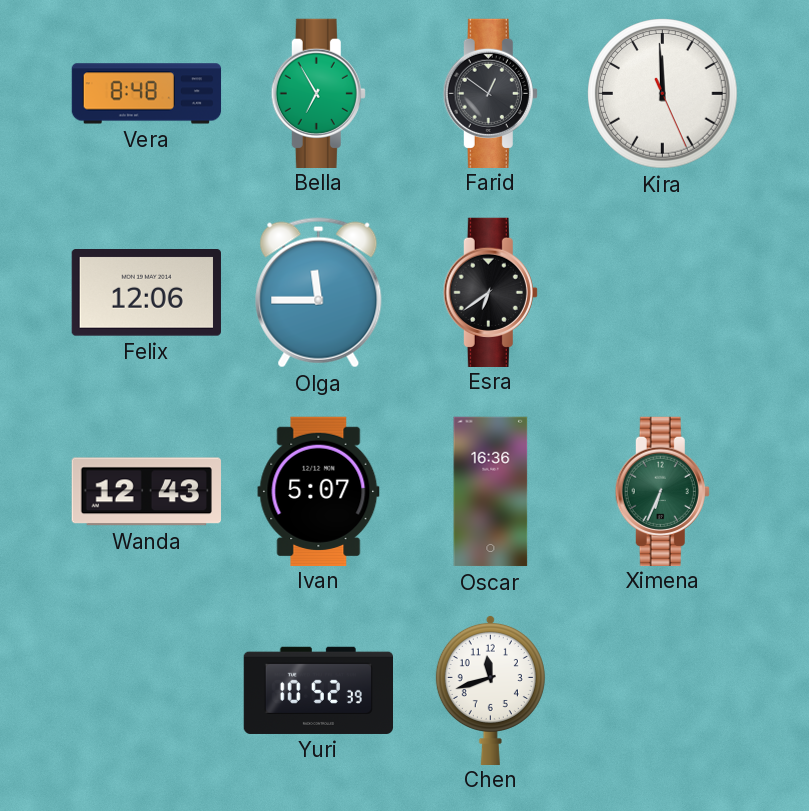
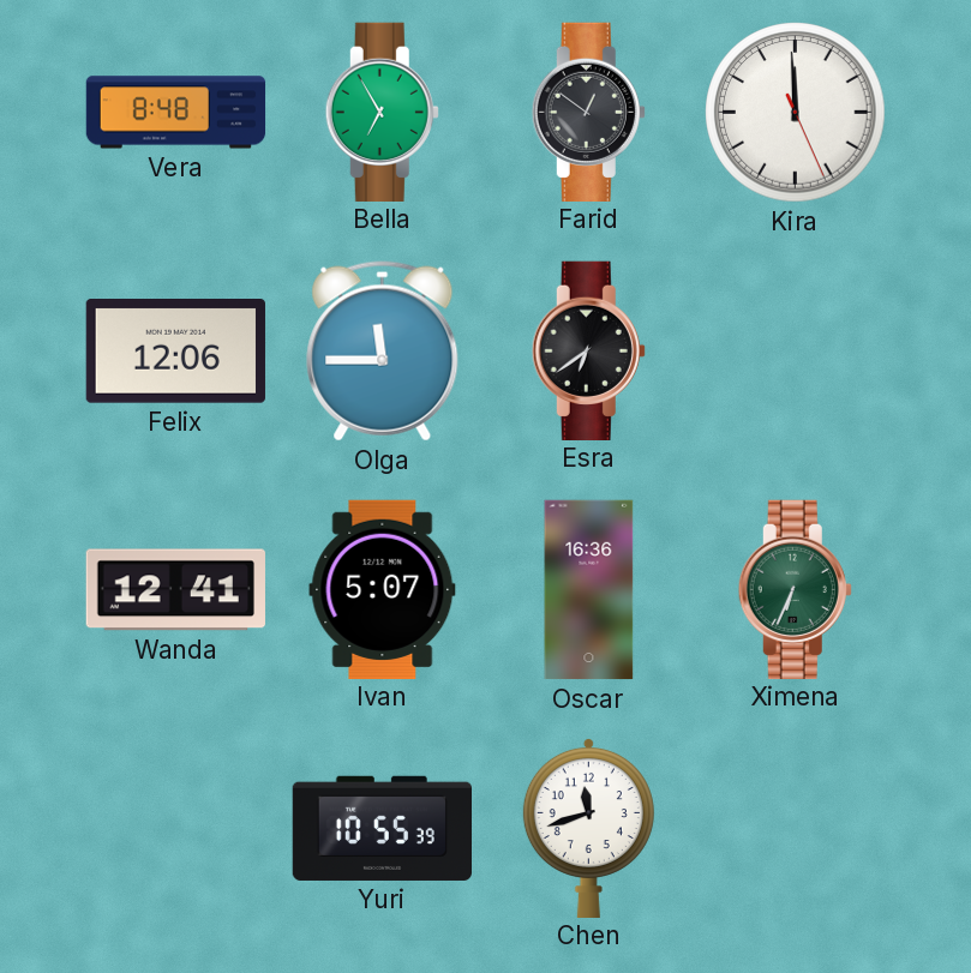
Wanda: 12:43 -> 12:41 (175, 590)
Yuri: 10:52 -> 10:55 (382, 828)
